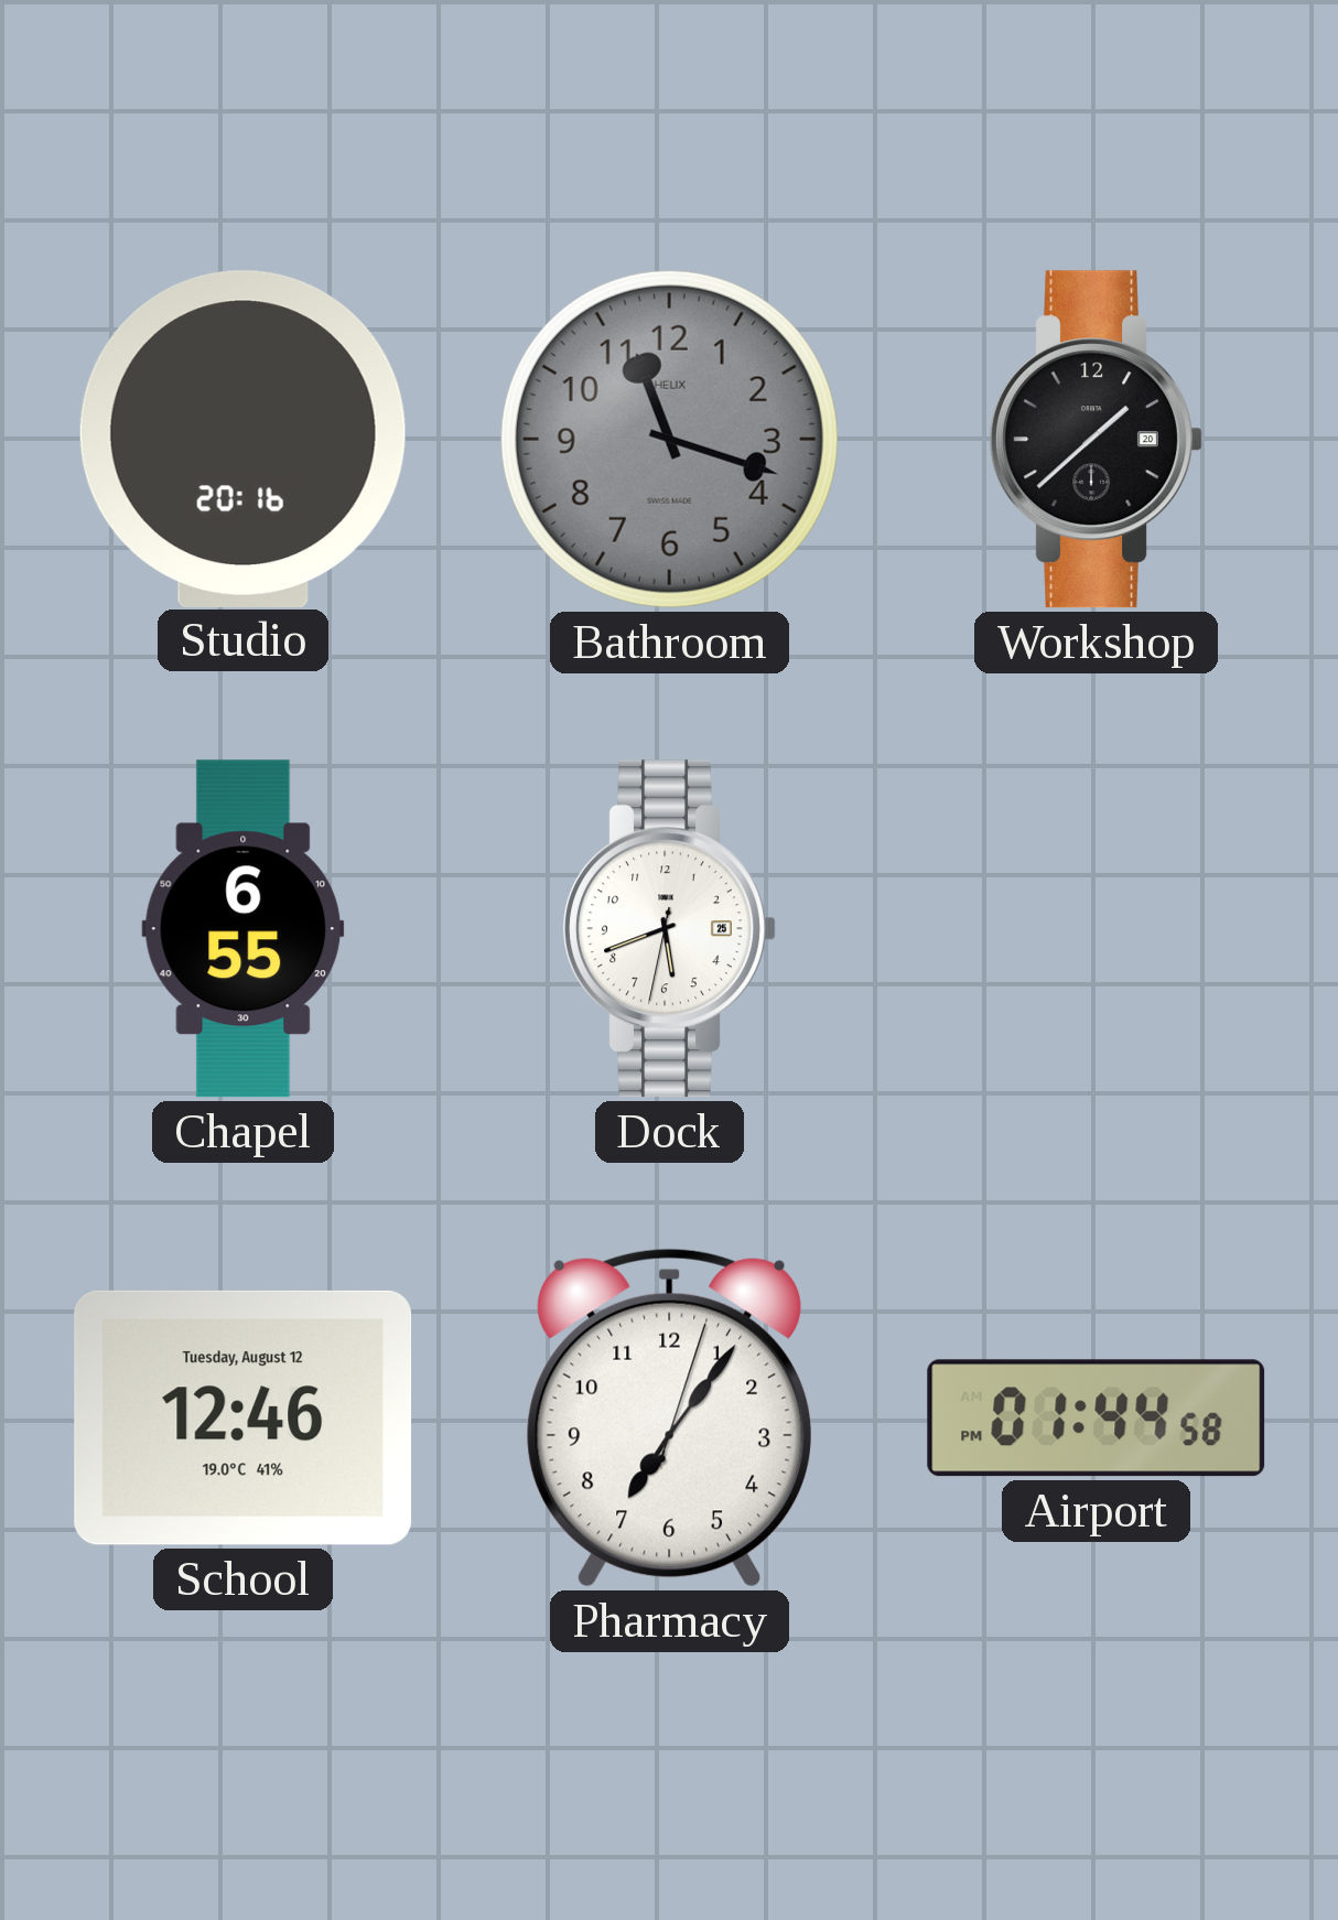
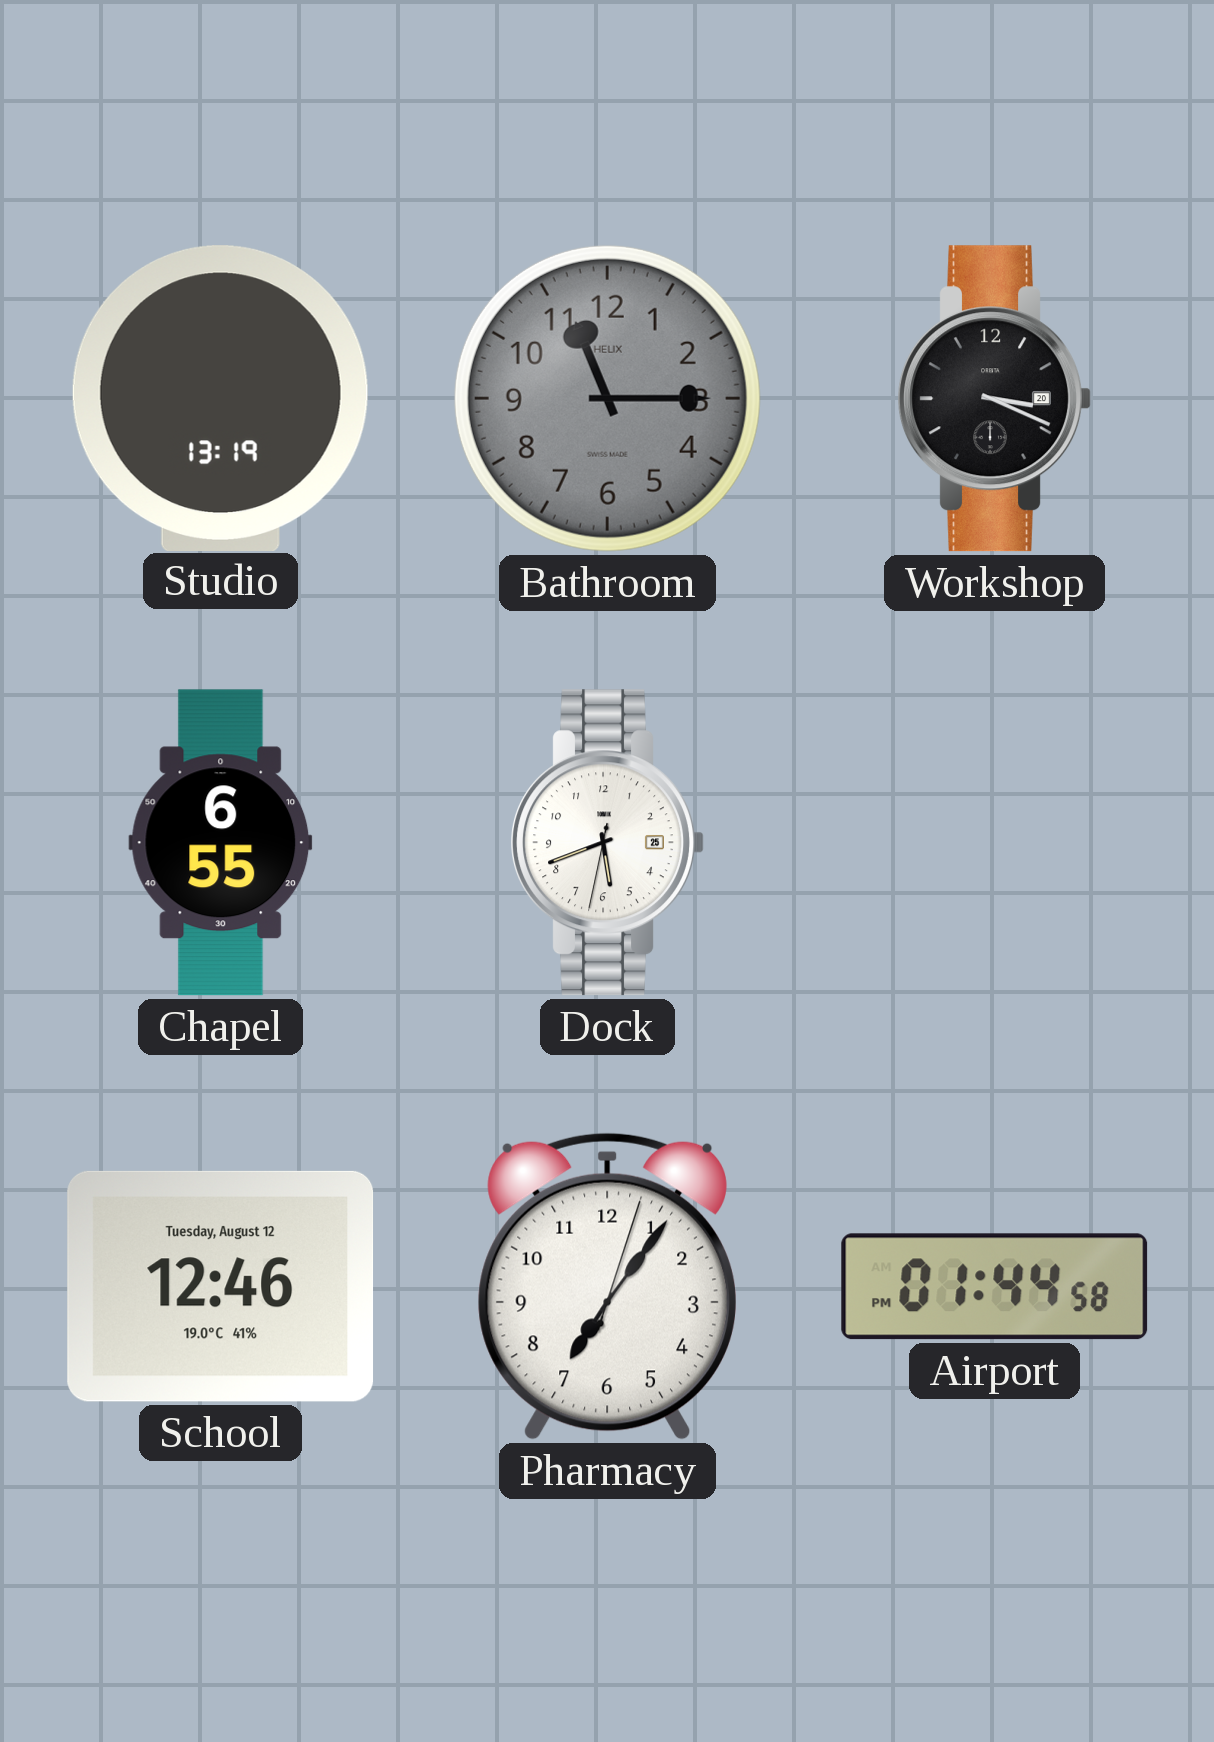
Studio: 20:16 -> 13:19 (220, 398)
Bathroom: 11:18 -> 11:15 (607, 398)
Workshop: 1:38 -> 3:19 (994, 399)
